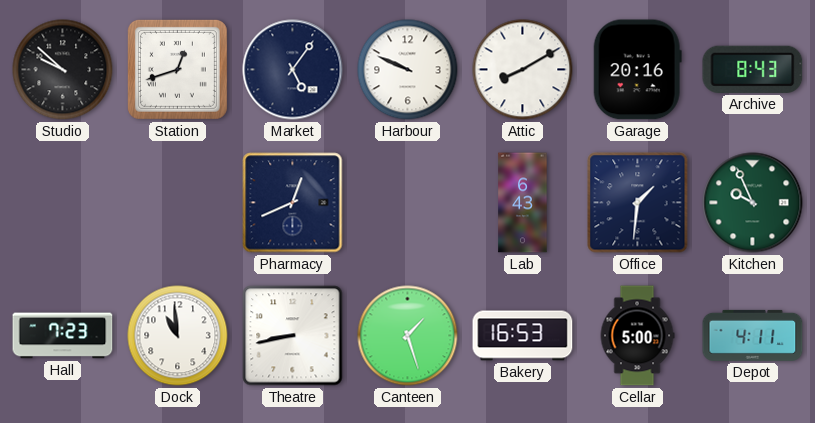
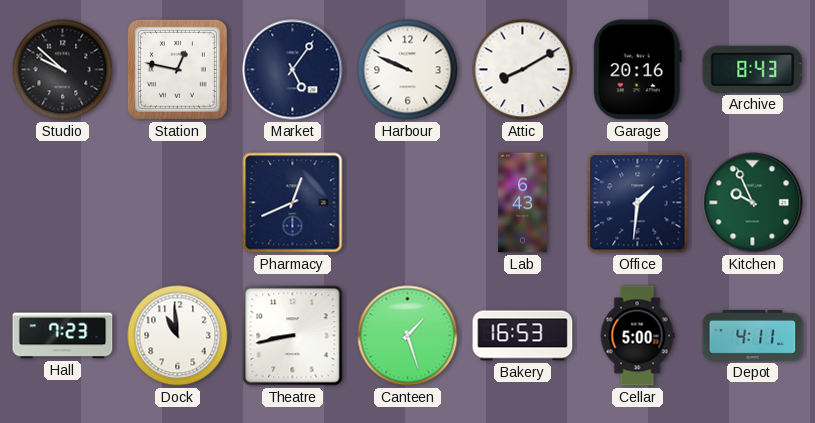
Station: 12:42 -> 12:47 (177, 69)
